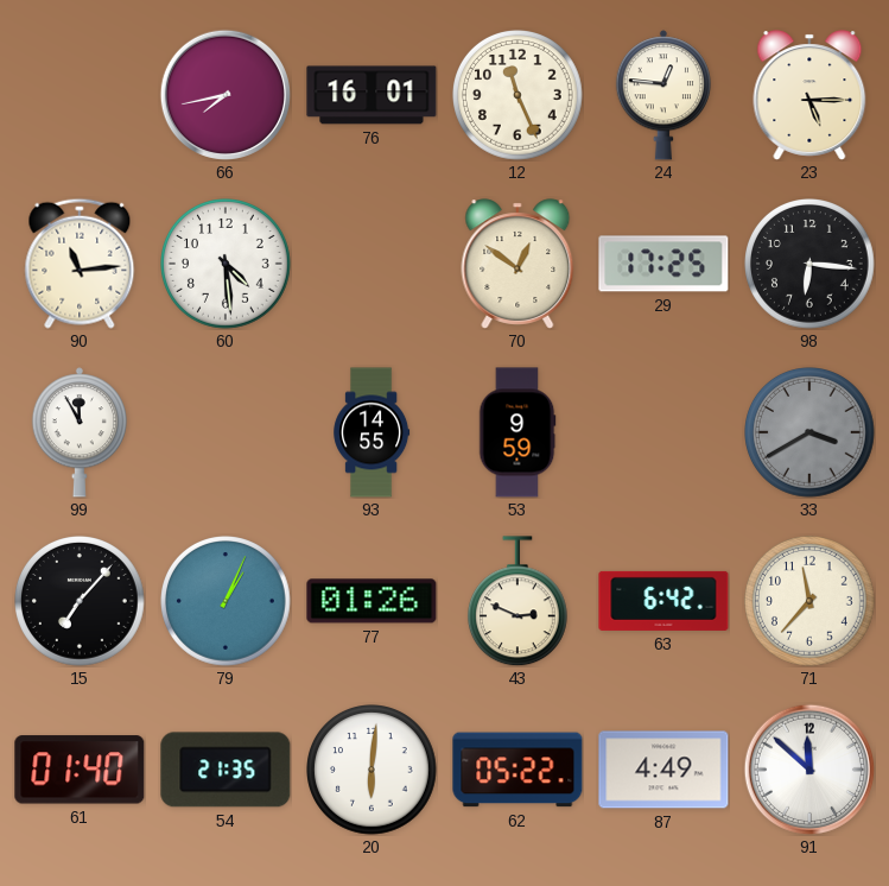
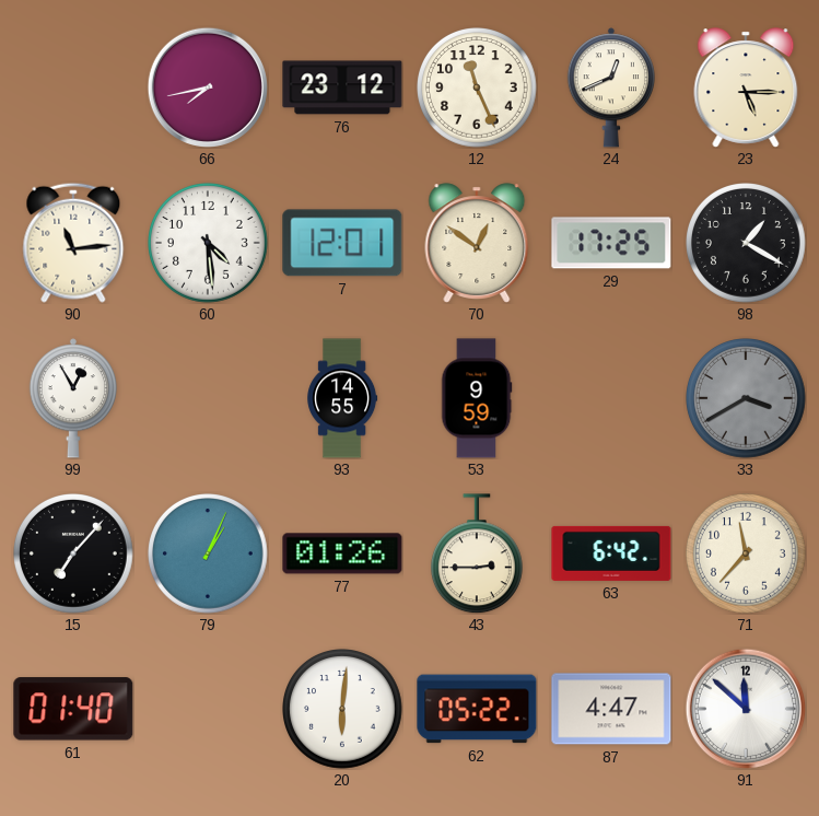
76: 16:01 -> 23:12 (342, 88)
24: 12:46 -> 12:41 (610, 88)
7: none -> 12:01 (342, 243)
98: 6:16 -> 1:20 (747, 244)
99: 11:55 -> 12:55 (72, 398)
43: 2:49 -> 2:45 (477, 553)
54: 21:35 -> none (226, 770)
87: 4:49 -> 4:47 (611, 709)
